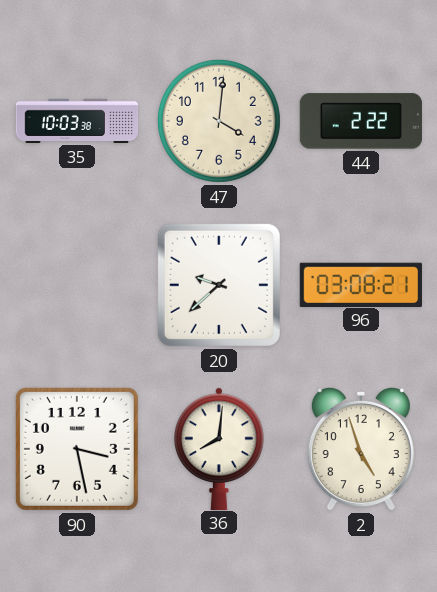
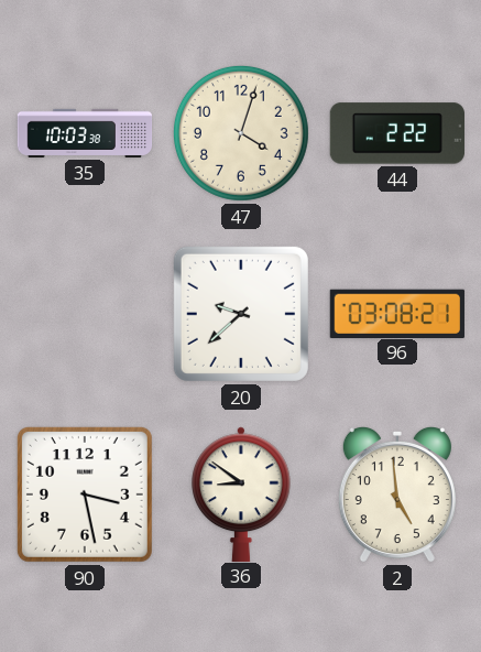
47: 4:01 -> 4:03 (241, 133)
36: 8:01 -> 8:51 (242, 493)
2: 4:57 -> 4:59 (397, 495)
